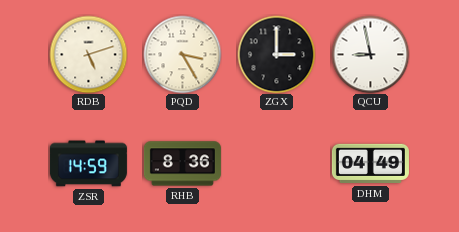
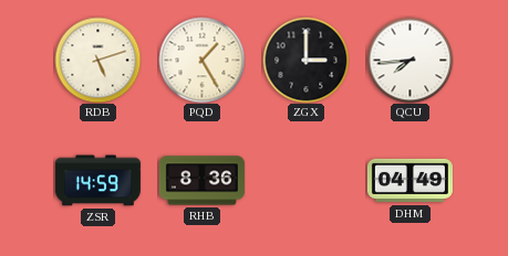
PQD: 3:25 -> 1:25 (201, 60)
QCU: 8:58 -> 7:44 (409, 60)
